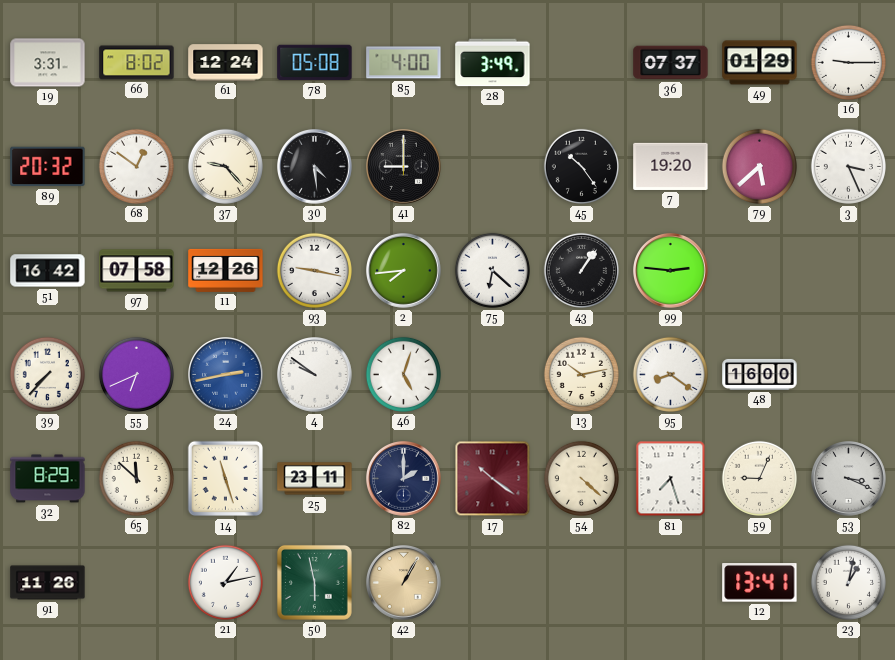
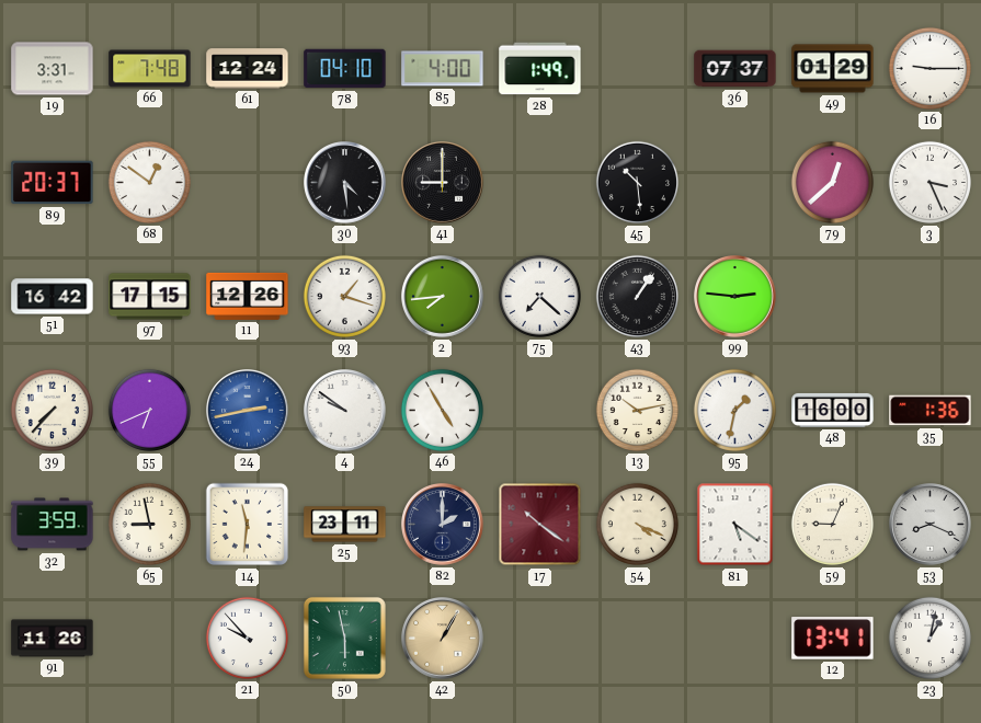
66: 8:02 -> 7:48 (150, 69)
78: 05:08 -> 04:10 (345, 69)
28: 3:49 -> 1:49 (540, 69)
89: 20:32 -> 20:37 (53, 183)
37: 9:23 -> none (225, 166)
45: 10:24 -> 10:29 (637, 182)
7: 19:20 -> none (671, 166)
79: 5:38 -> 12:38 (832, 182)
97: 07:58 -> 17:15 (150, 297)
93: 9:17 -> 1:18 (344, 296)
75: 6:22 -> 7:22 (539, 296)
46: 5:03 -> 4:55 (442, 410)
95: 8:21 -> 1:32 (734, 410)
35: none -> 1:36 (931, 411)
32: 8:29 -> 3:59 (53, 525)
65: 11:52 -> 8:58 (149, 524)
14: 11:27 -> 11:31 (248, 525)
54: 4:22 -> 4:19 (637, 524)
81: 7:27 -> 5:21 (735, 525)
53: 3:19 -> 8:19 (931, 525)
21: 1:13 -> 9:53 (247, 638)
